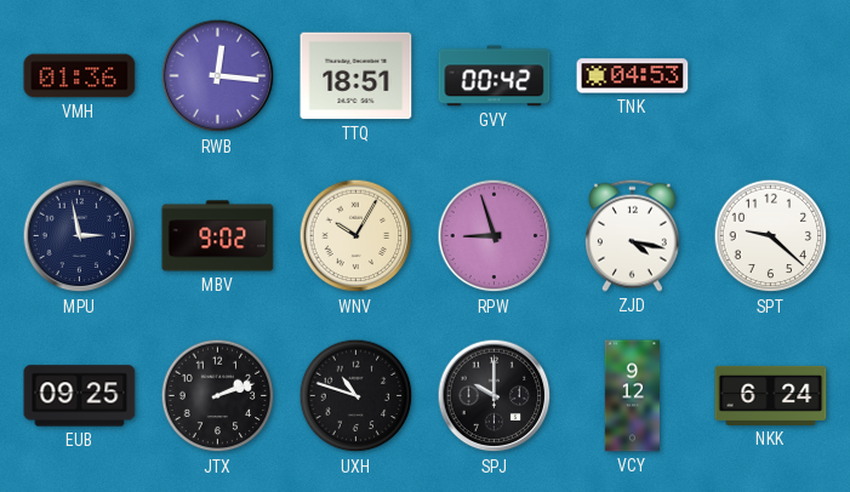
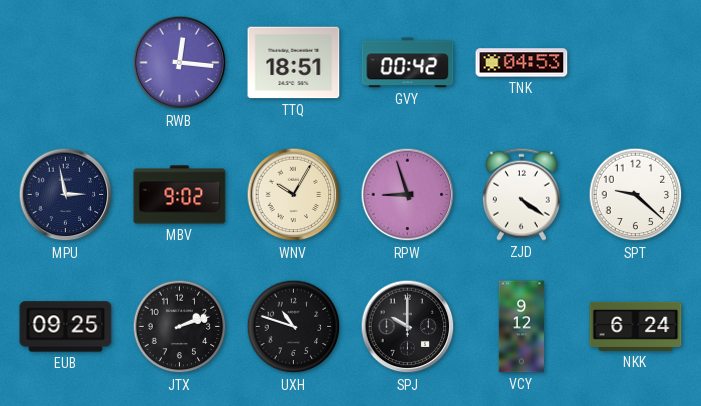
VMH: 01:36 -> none (80, 76)
ZJD: 4:17 -> 4:21 (521, 194)
